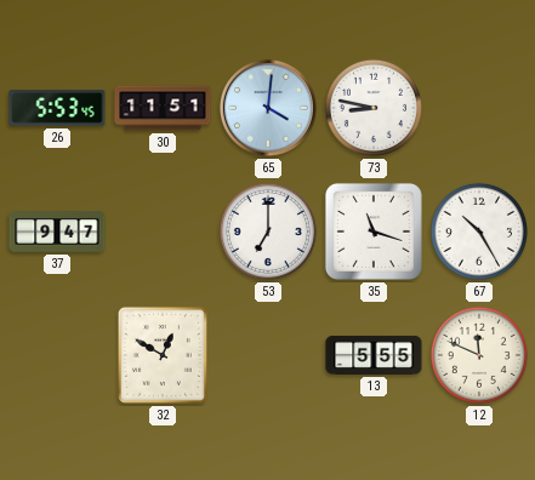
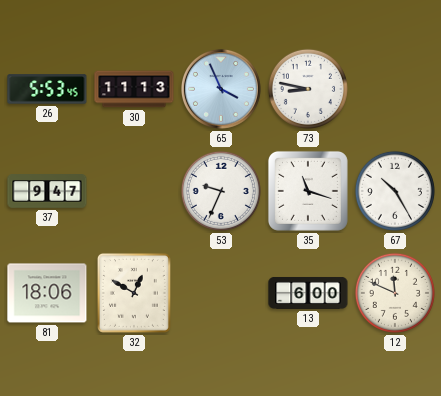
30: 11:51 -> 11:13 (134, 89)
65: 4:01 -> 3:56 (222, 90)
53: 7:00 -> 9:34 (221, 191)
81: none -> 18:06 (47, 293)
13: 5:55 -> 6:00 (308, 293)
